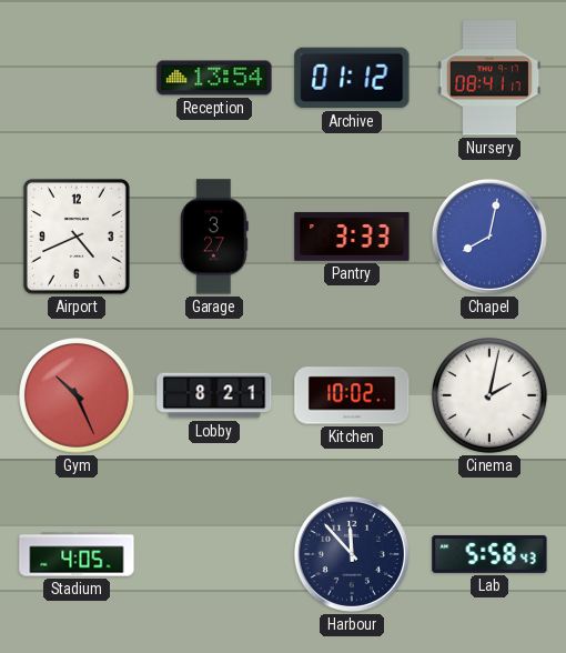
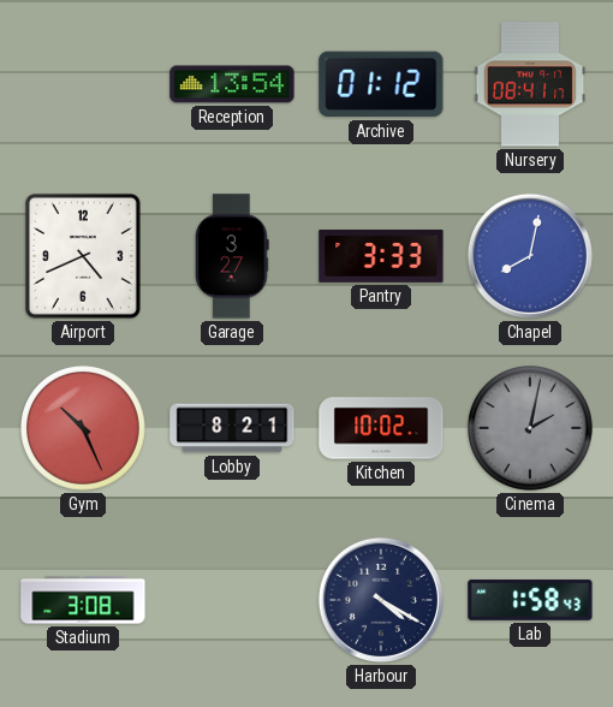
Cinema dial: white -> grey (531, 429)
Stadium: 4:05 -> 3:08 (83, 600)
Harbour: 11:53 -> 4:20 (381, 600)
Lab: 5:58 -> 1:58 (530, 600)
